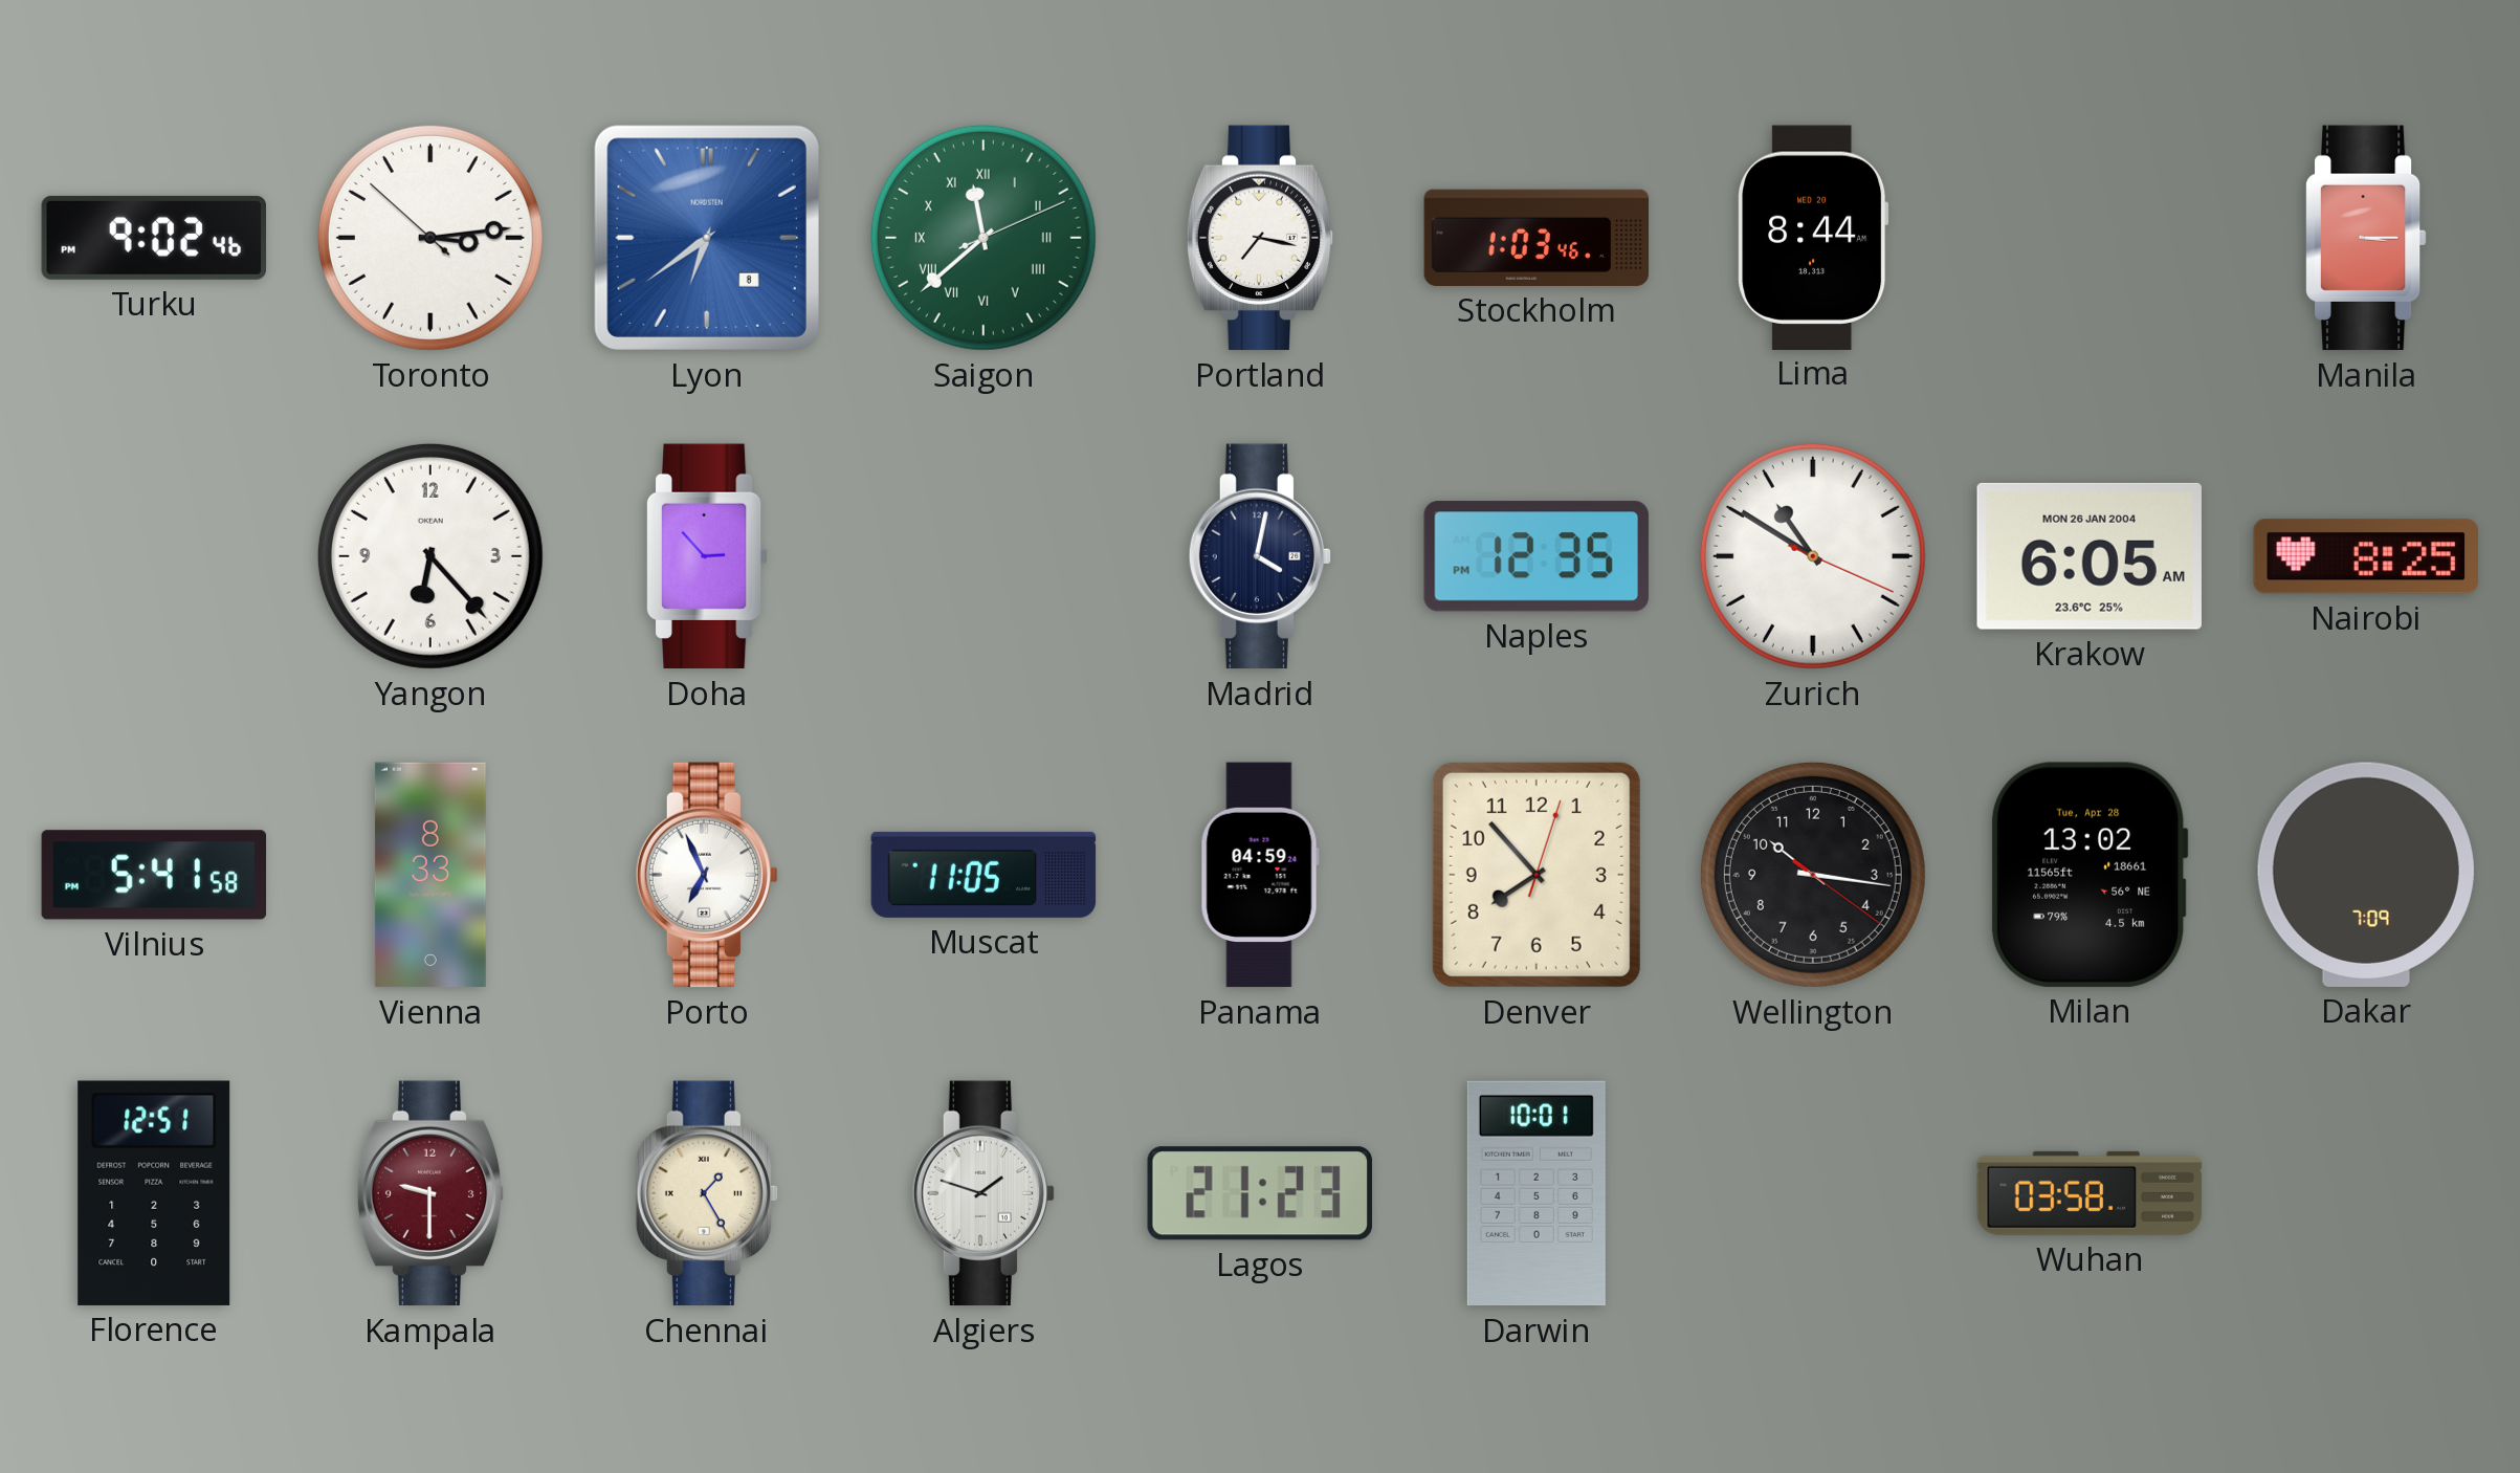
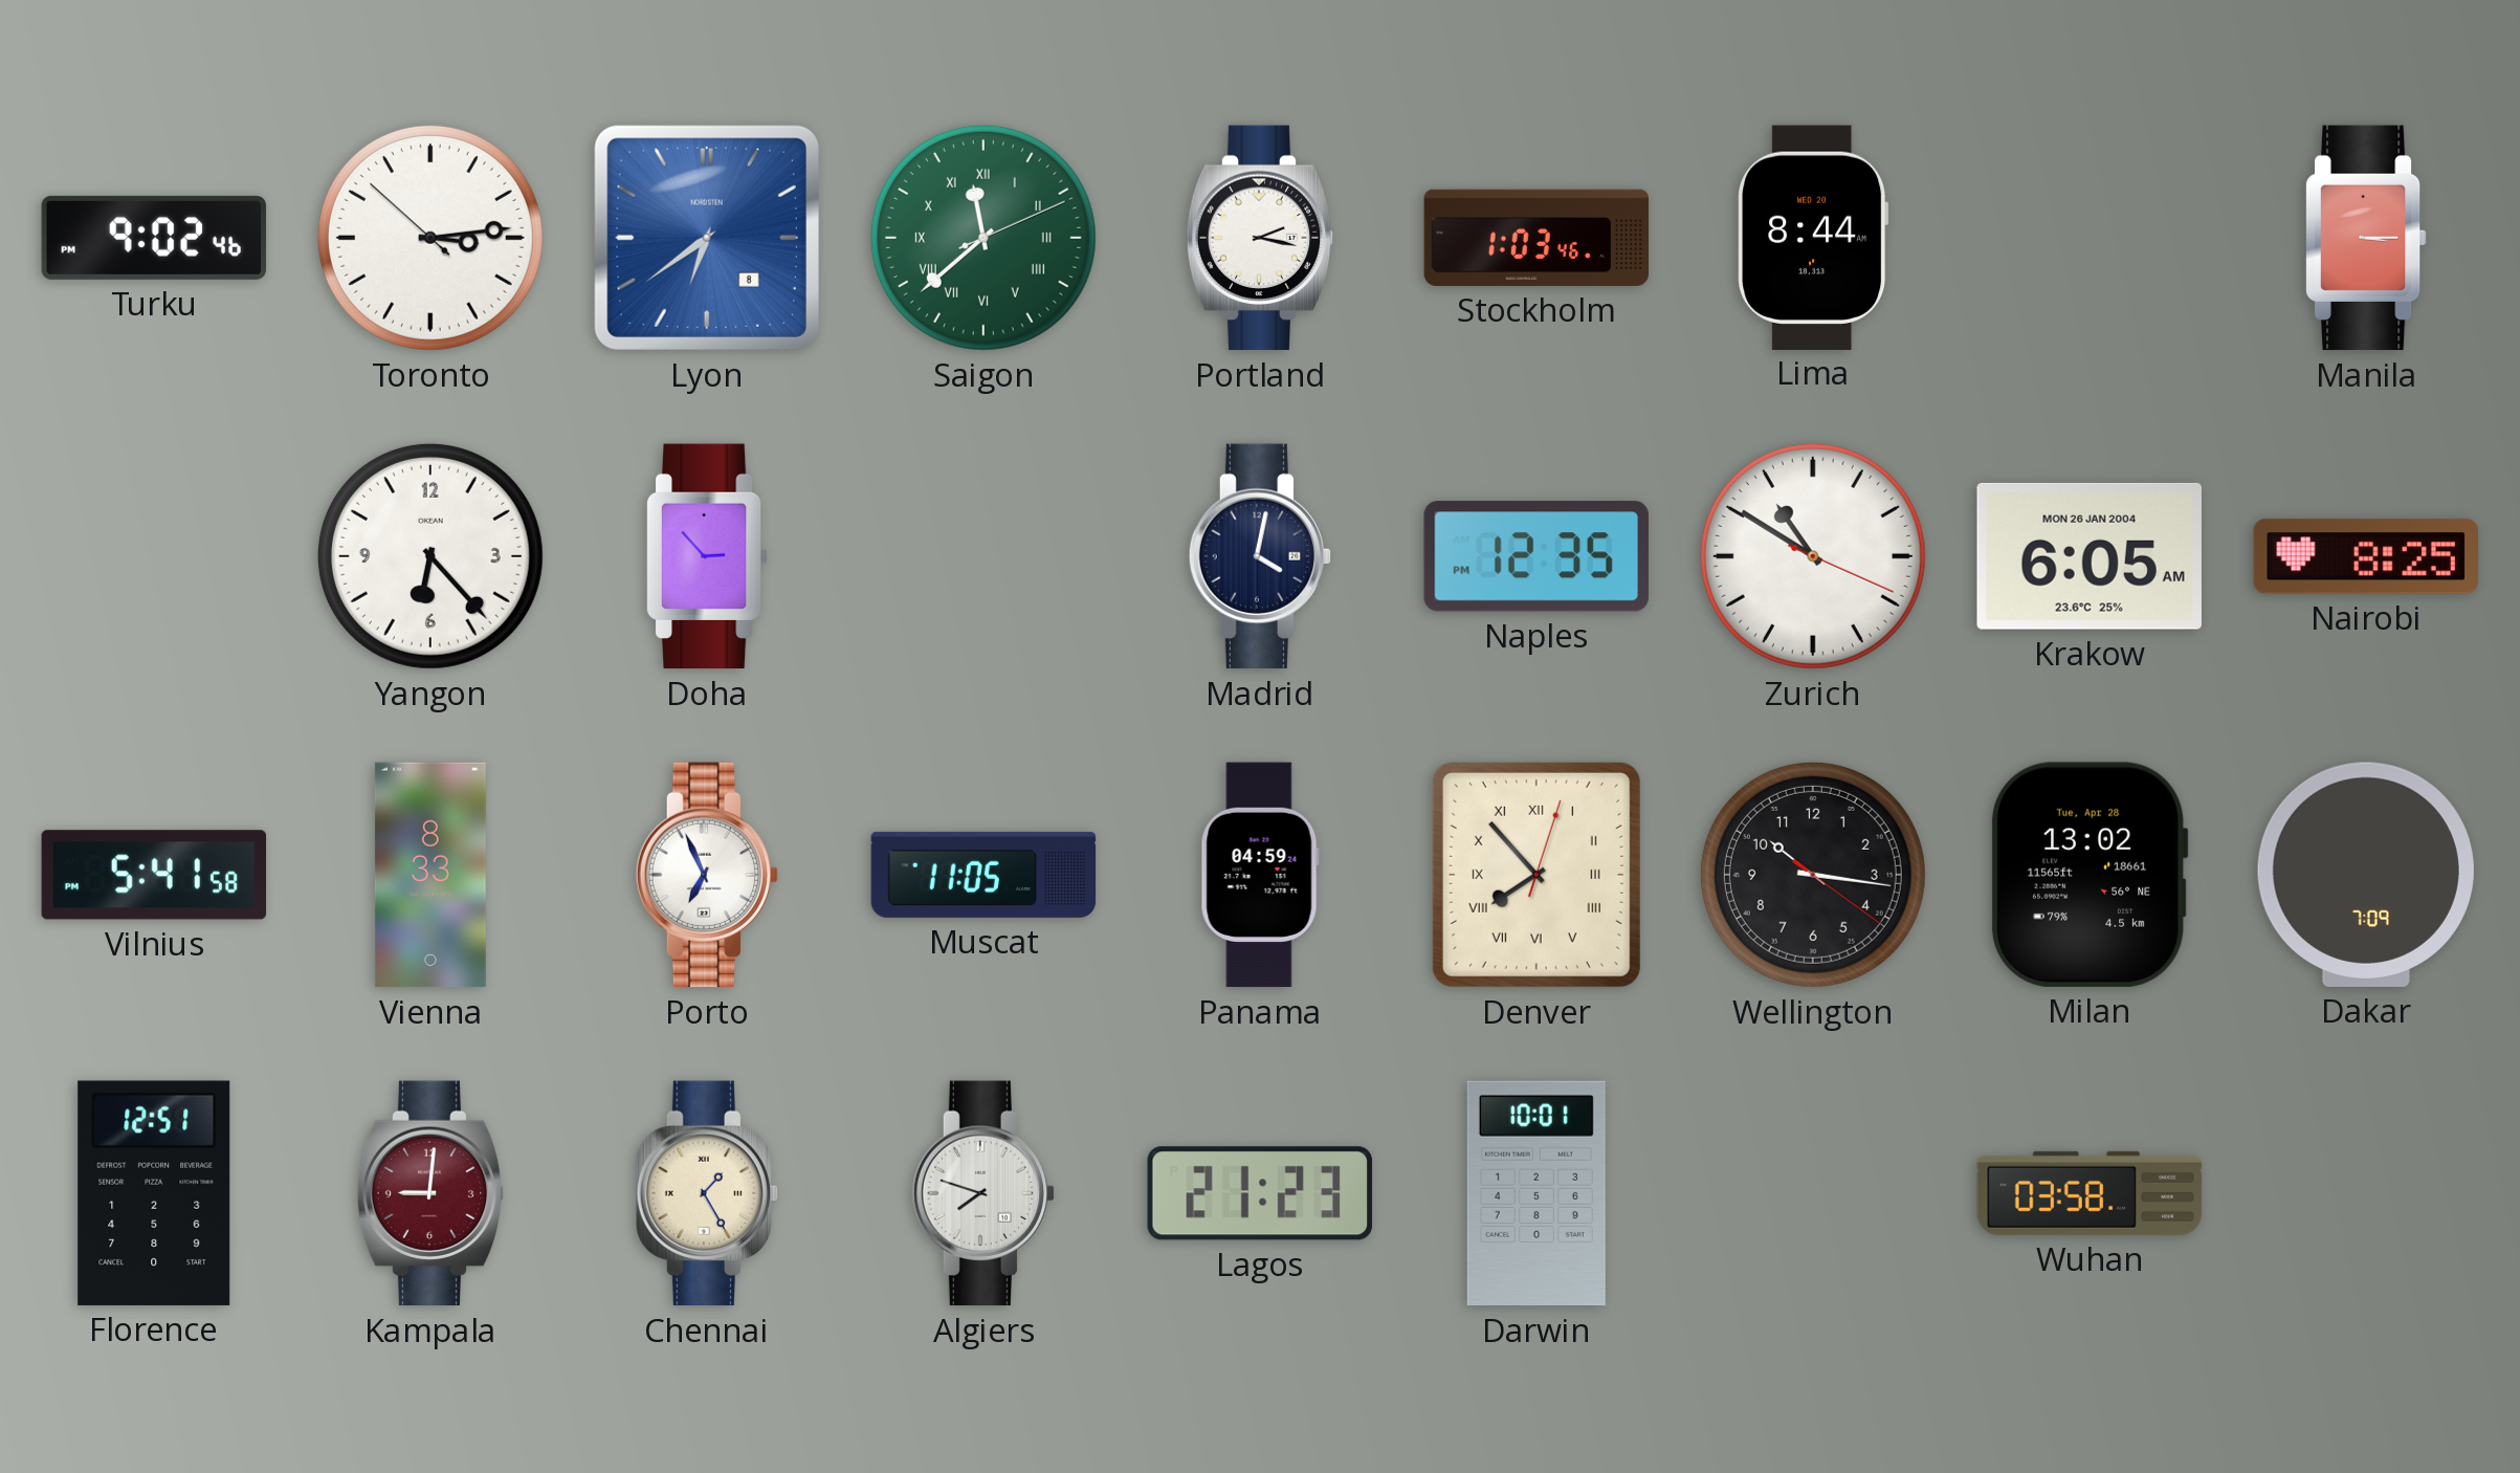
Portland: 7:17 -> 2:17 (1260, 238)
Denver numerals: Arabic -> Roman (1537, 875)
Kampala: 9:30 -> 9:01 (430, 1193)
Algiers: 1:48 -> 7:48 (982, 1193)
